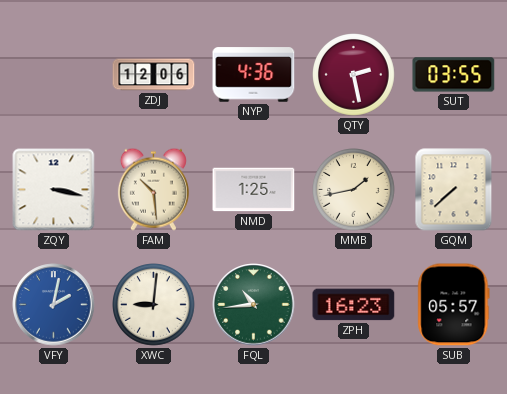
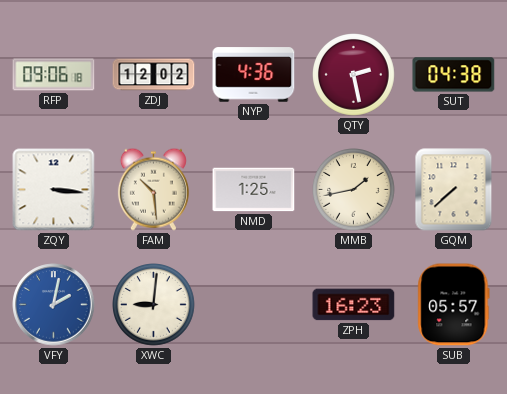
RFP: none -> 09:06 (54, 75)
ZDJ: 12:06 -> 12:02 (154, 75)
SUT: 03:55 -> 04:38 (454, 75)
ZQY: 3:17 -> 3:16 (54, 190)
FQL: 10:44 -> none (254, 305)
